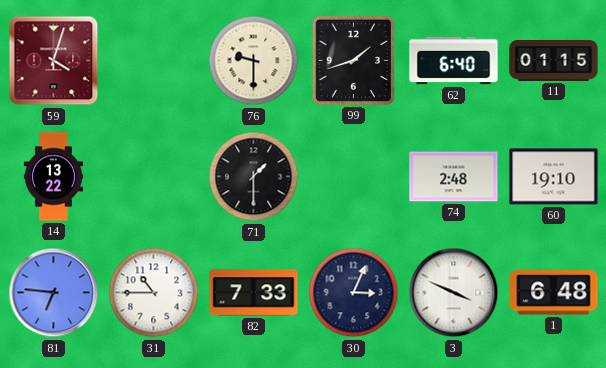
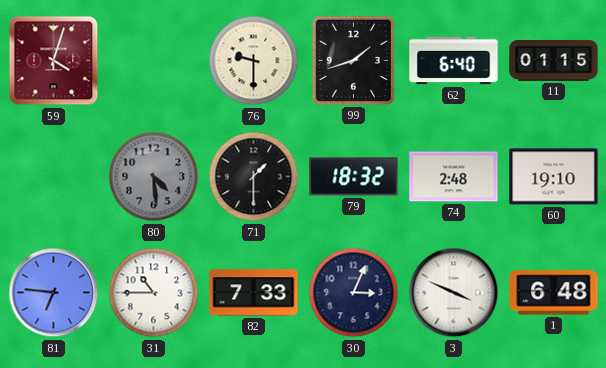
14: 13:22 -> none (53, 177)
80: none -> 4:29 (154, 177)
79: none -> 18:32 (354, 177)
